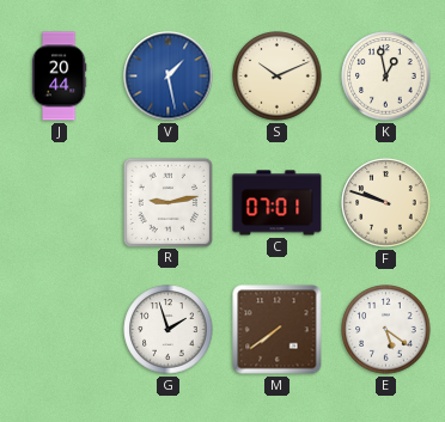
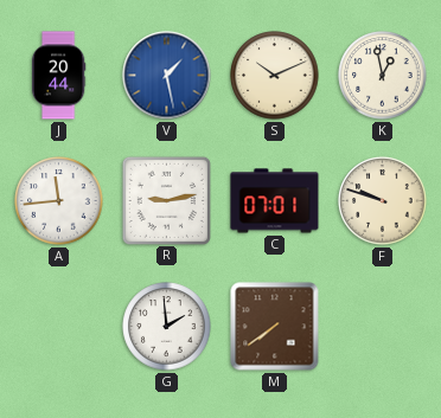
A: none -> 11:44 (59, 201)
G: 1:57 -> 1:59 (167, 327)
E: 5:21 -> none (386, 330)
